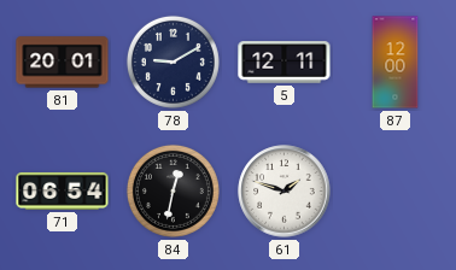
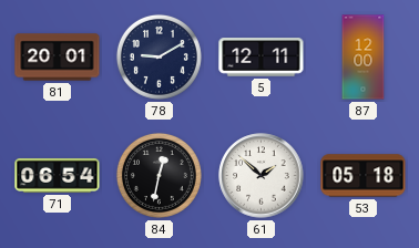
61: 1:48 -> 1:52 (262, 176)
53: none -> 05:18 (364, 176)
